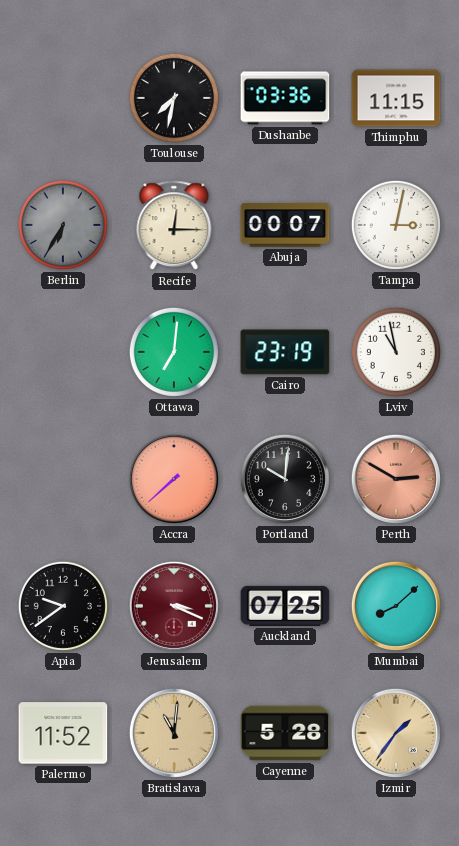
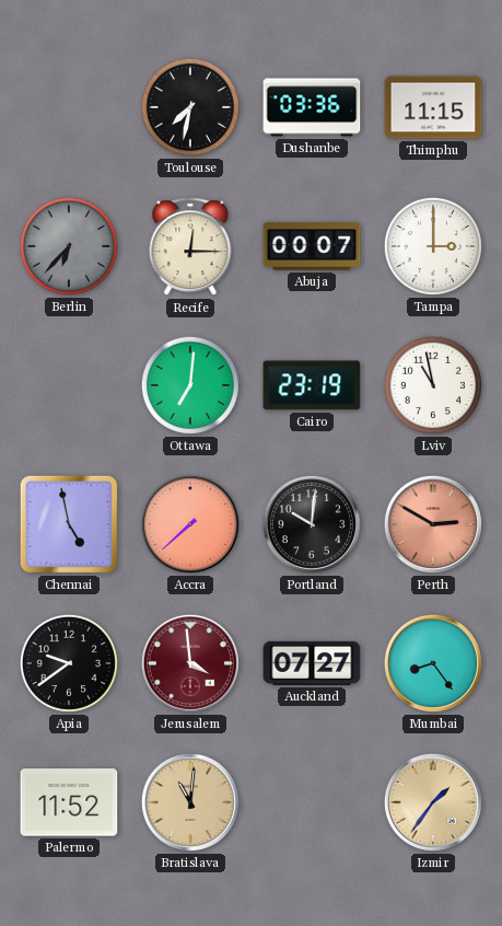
Berlin: 6:35 -> 6:37 (69, 246)
Tampa: 3:02 -> 3:00 (433, 246)
Chennai: none -> 4:58 (69, 524)
Jerusalem: 3:19 -> 3:59 (190, 663)
Auckland: 07:25 -> 07:27 (312, 663)
Mumbai: 8:08 -> 8:24 (433, 663)
Cayenne: 5:28 -> none (285, 733)
